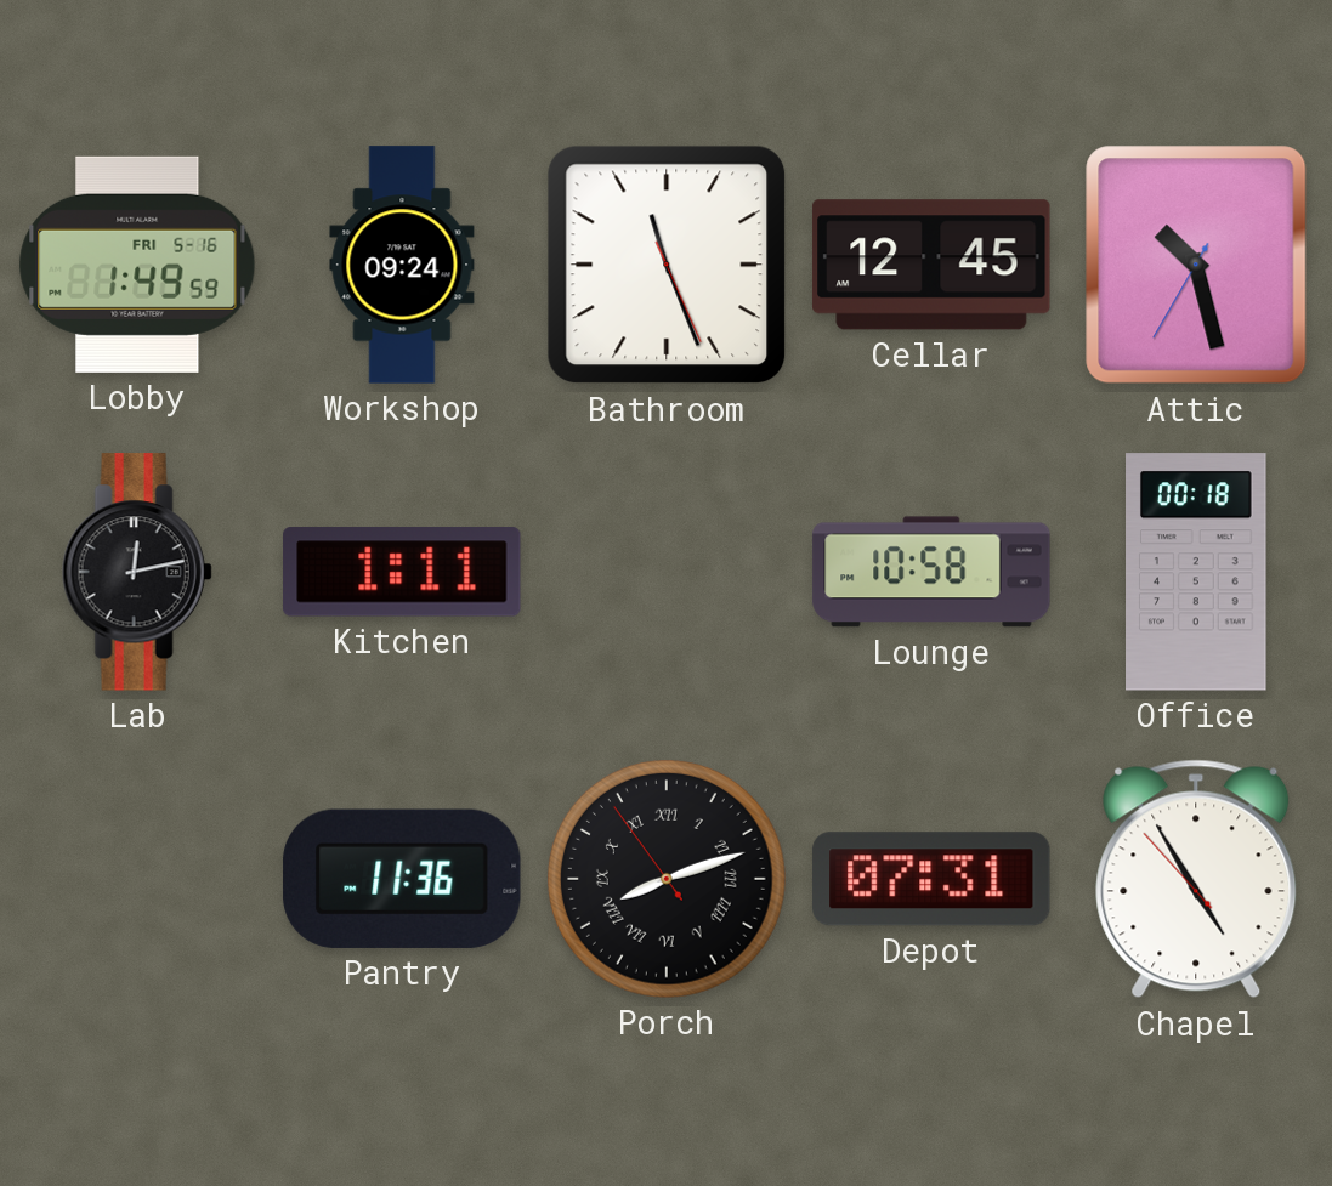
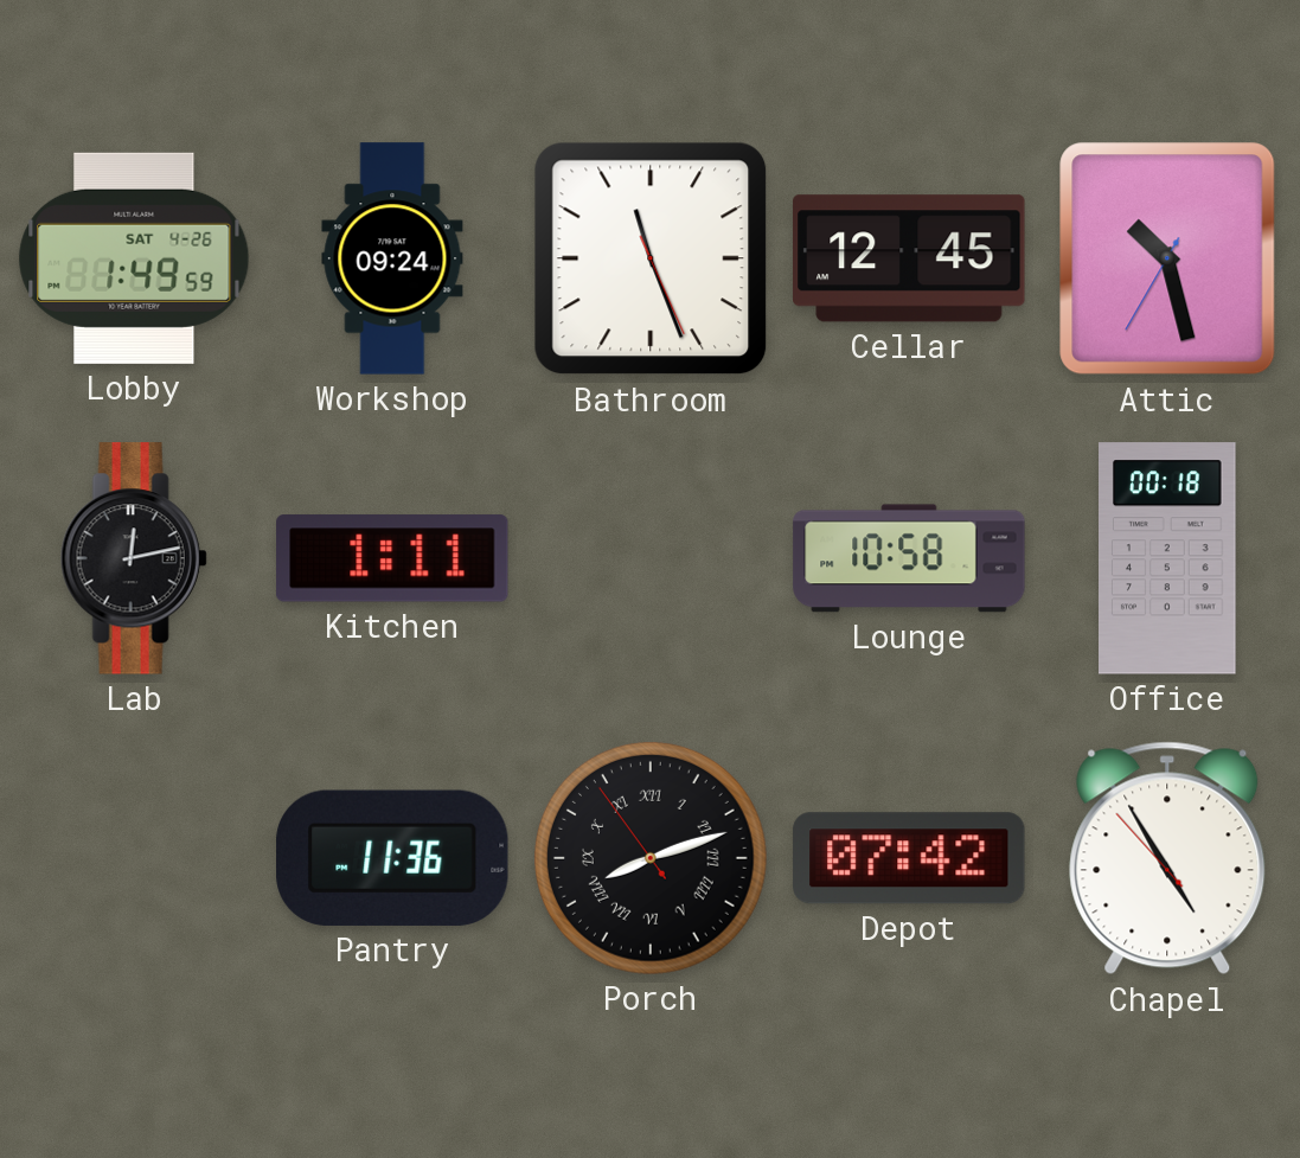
Lobby date: FRI 5-16 -> SAT 4-26 (134, 258)
Depot: 07:31 -> 07:42 (909, 858)
